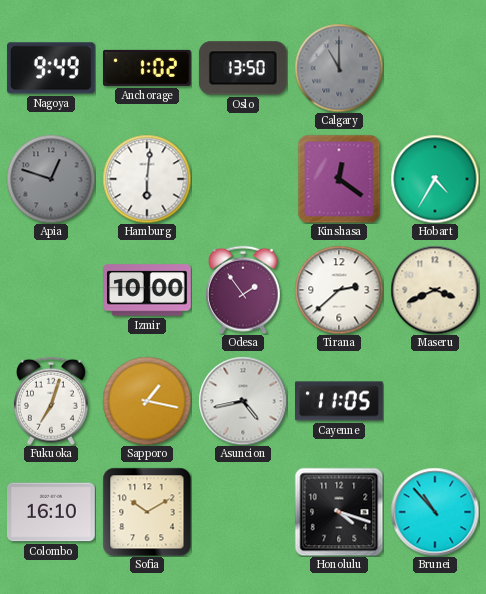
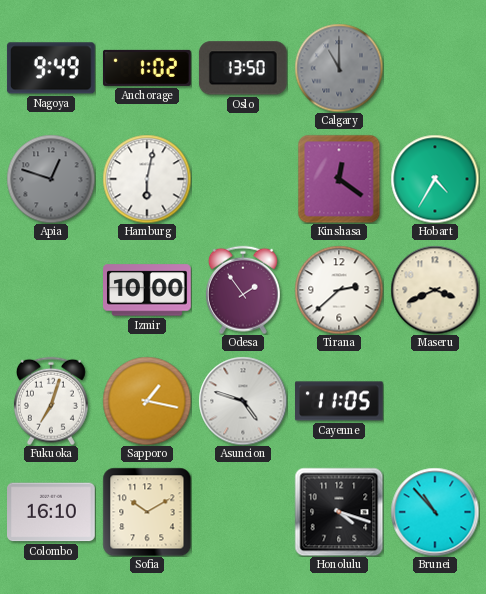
Hamburg: 6:01 -> 6:02 (147, 179)
Asuncion: 4:43 -> 4:48 (243, 401)
